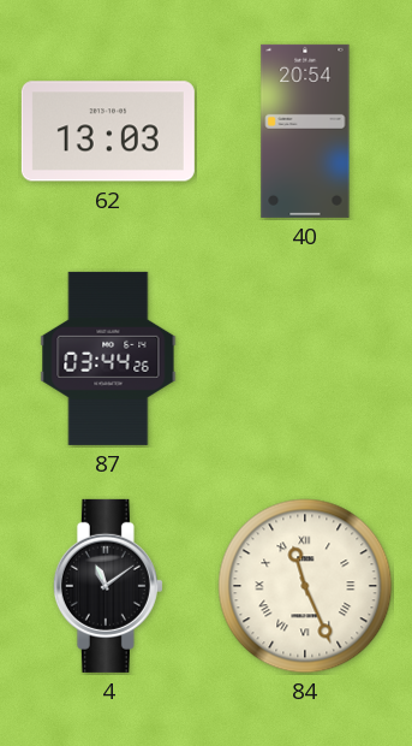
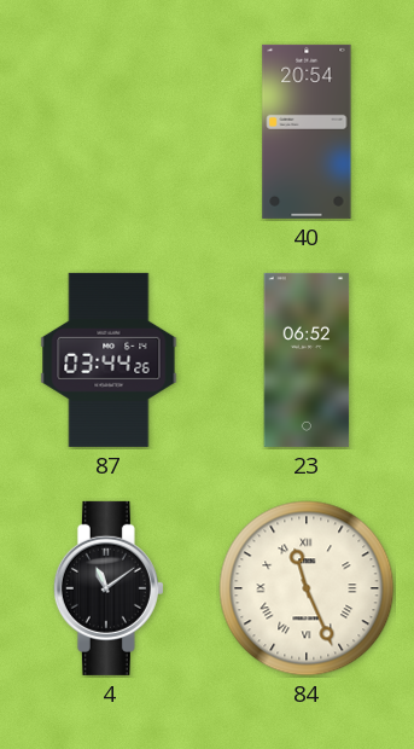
62: 13:03 -> none (108, 131)
23: none -> 06:52 (307, 360)
